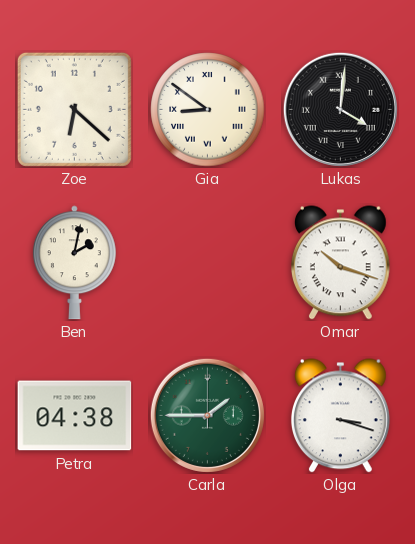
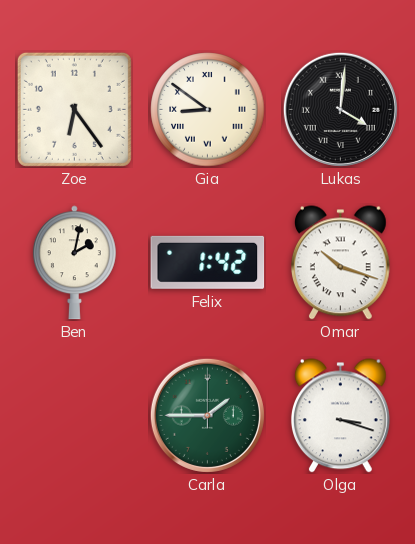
Zoe: 6:22 -> 6:24 (74, 109)
Felix: none -> 1:42 (208, 262)
Petra: 04:38 -> none (75, 416)
